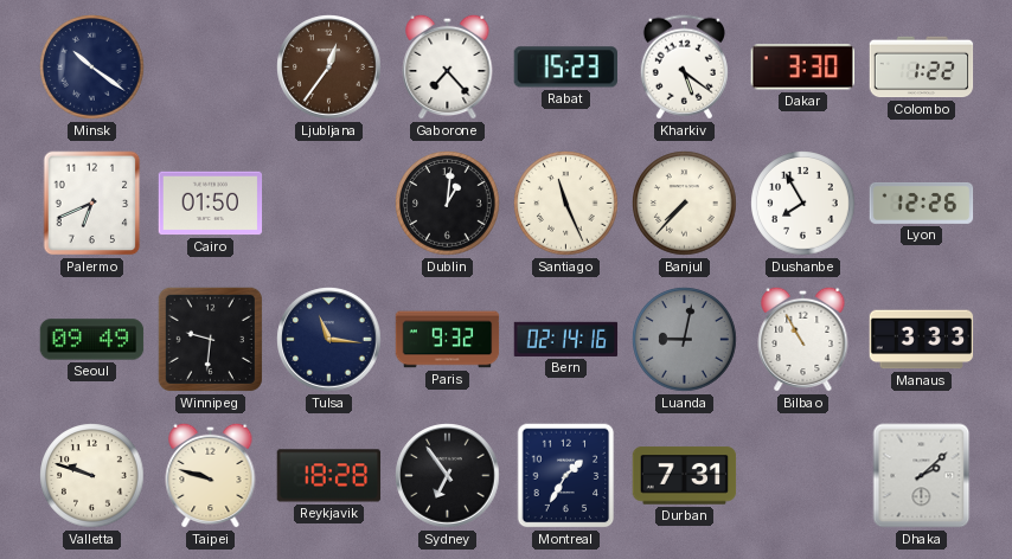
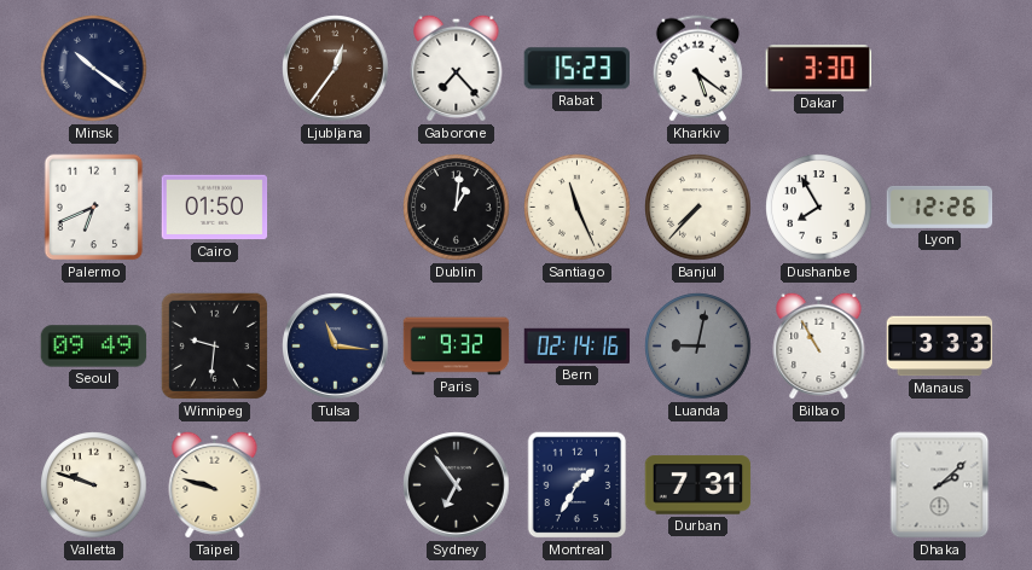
Colombo: 1:22 -> none (922, 68)
Reykjavik: 18:28 -> none (329, 476)
